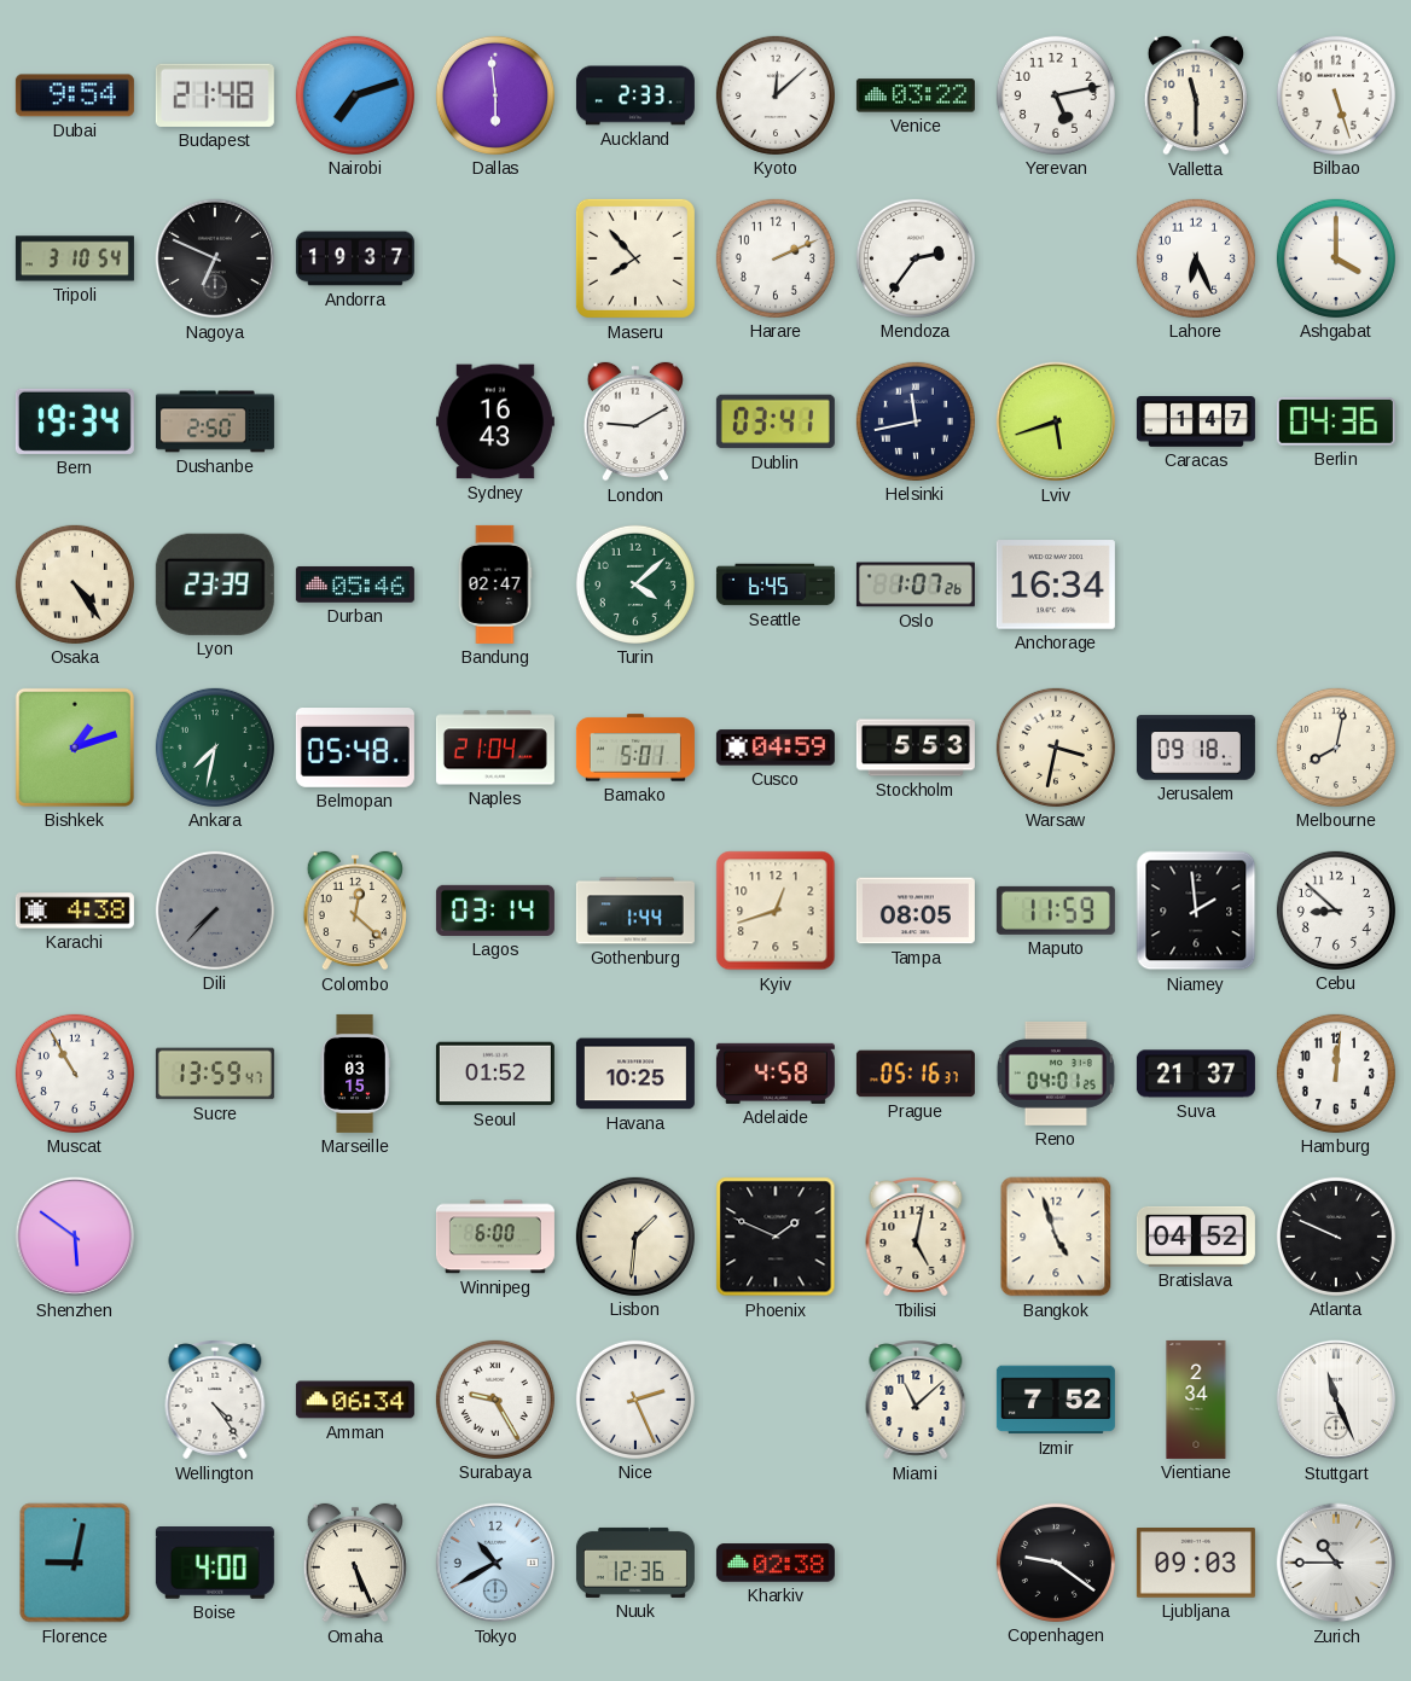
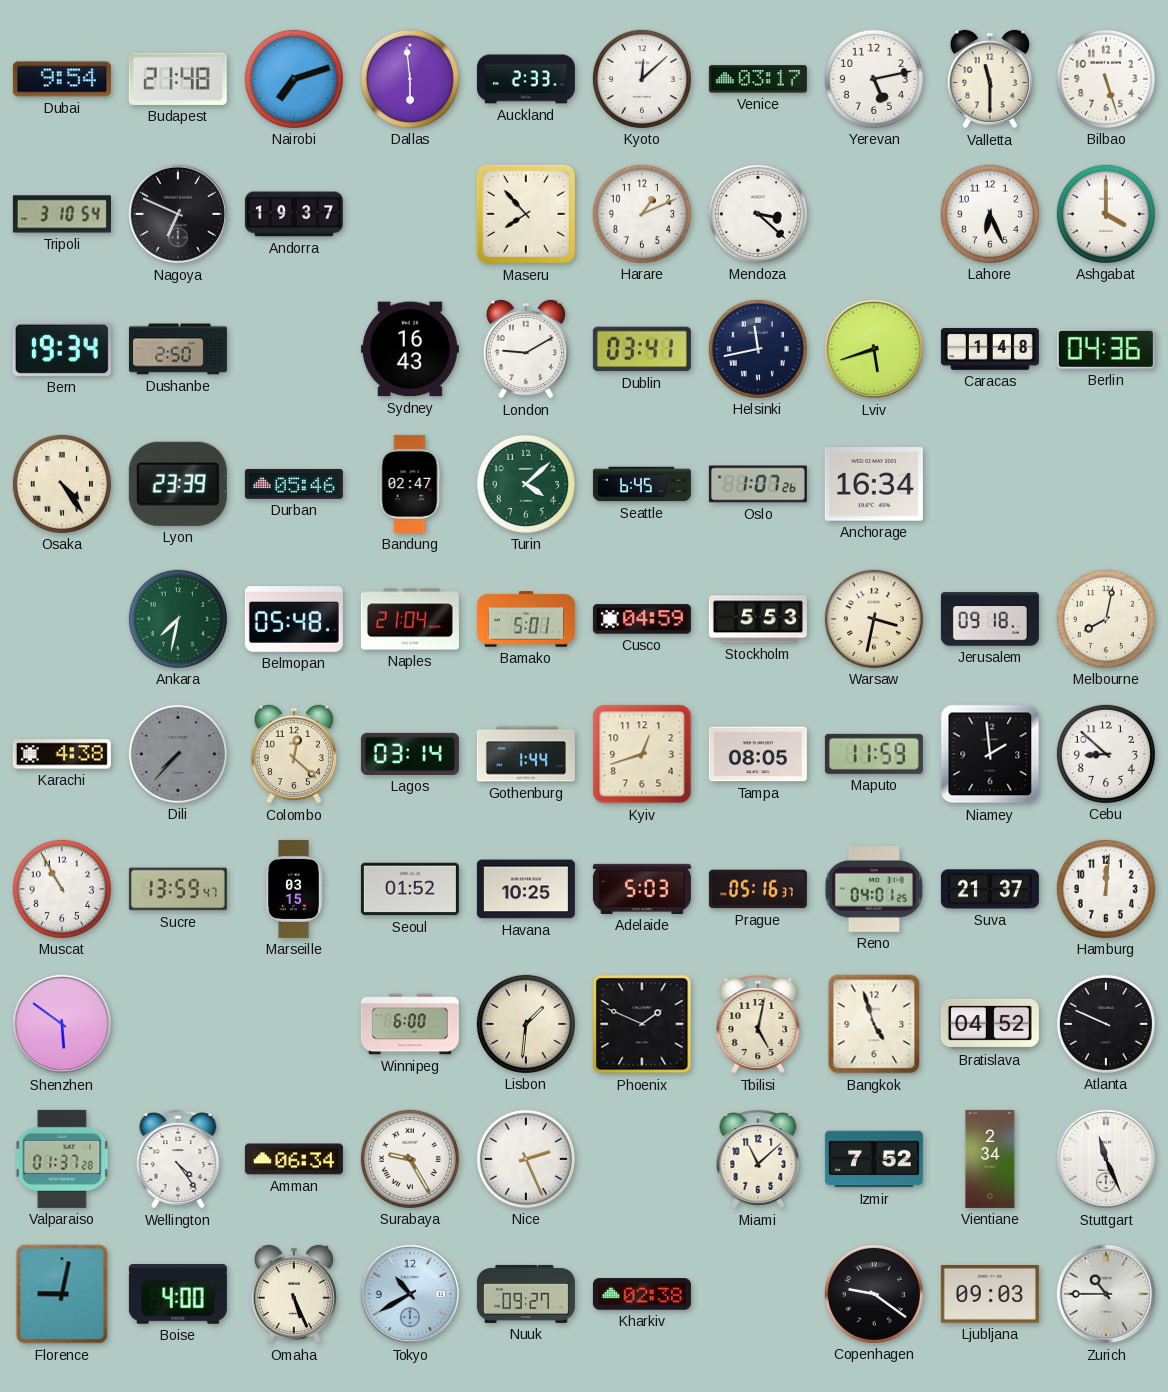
Venice: 03:22 -> 03:17 (758, 79)
Harare: 2:11 -> 1:11 (642, 214)
Mendoza: 2:36 -> 3:22 (758, 214)
Caracas: 1:47 -> 1:48 (990, 349)
Bishkek: 1:12 -> none (75, 748)
Adelaide: 4:58 -> 5:03 (642, 889)
Valparaiso: none -> 01:37 (62, 1159)
Nuuk: 12:36 -> 09:27 (526, 1294)
